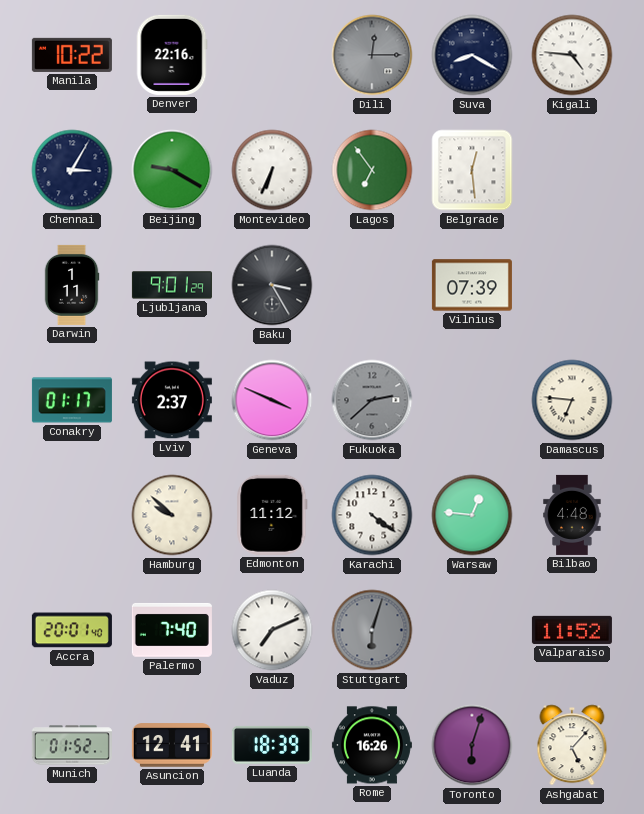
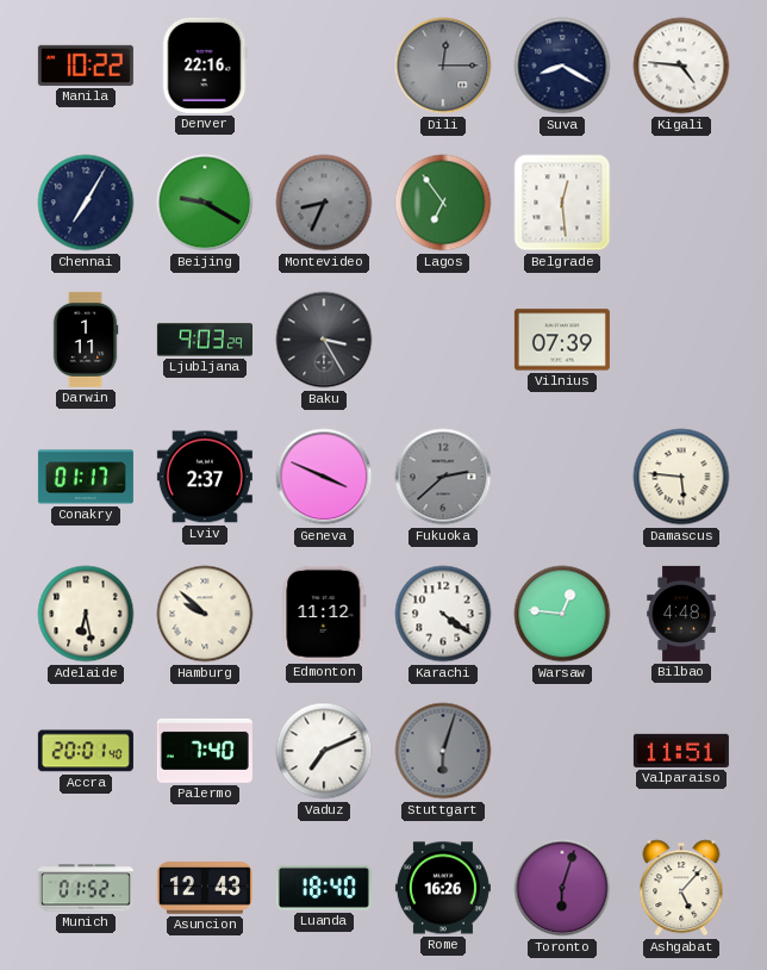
Chennai: 3:05 -> 7:05 (86, 203)
Montevideo: 6:34 -> 8:34 (324, 203)
Montevideo dial: white -> grey (324, 203)
Ljubljana: 9:01 -> 9:03 (205, 340)
Damascus: 6:46 -> 5:46 (681, 477)
Adelaide: none -> 6:28 (86, 614)
Valparaiso: 11:52 -> 11:51 (681, 751)
Asuncion: 12:41 -> 12:43 (205, 888)
Luanda: 18:39 -> 18:40 (324, 888)
